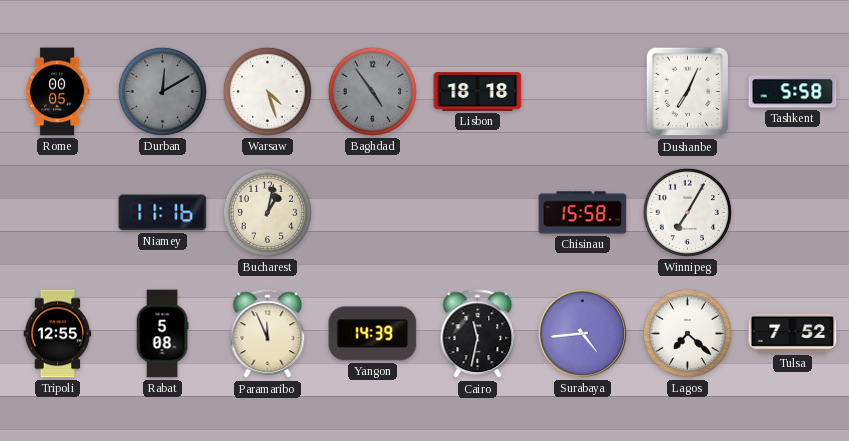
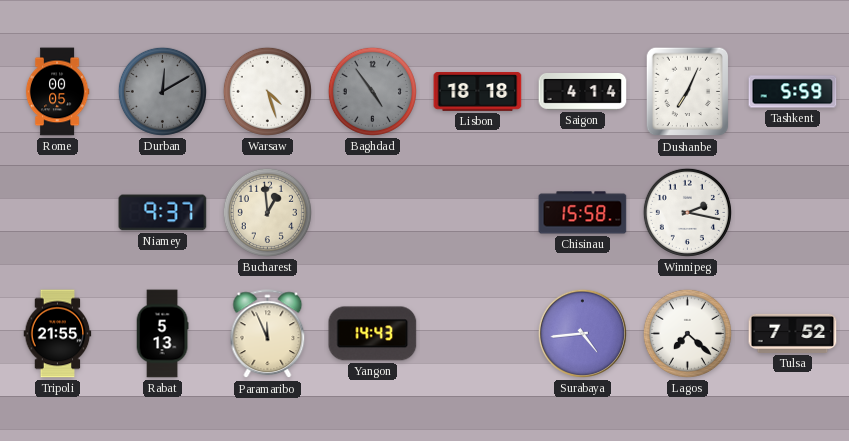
Saigon: none -> 4:14 (583, 92)
Tashkent: 5:58 -> 5:59 (793, 92)
Niamey: 11:16 -> 9:37 (163, 213)
Bucharest: 1:02 -> 12:59 (267, 212)
Winnipeg: 7:05 -> 2:17 (687, 212)
Tripoli: 12:55 -> 21:55 (58, 334)
Rabat: 5:08 -> 5:13 (162, 334)
Yangon: 14:39 -> 14:43 (373, 334)
Cairo: 11:32 -> none (478, 334)
